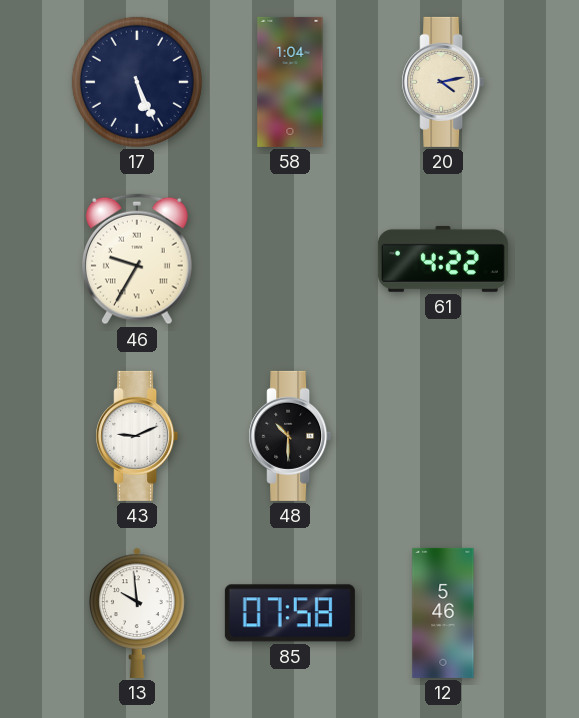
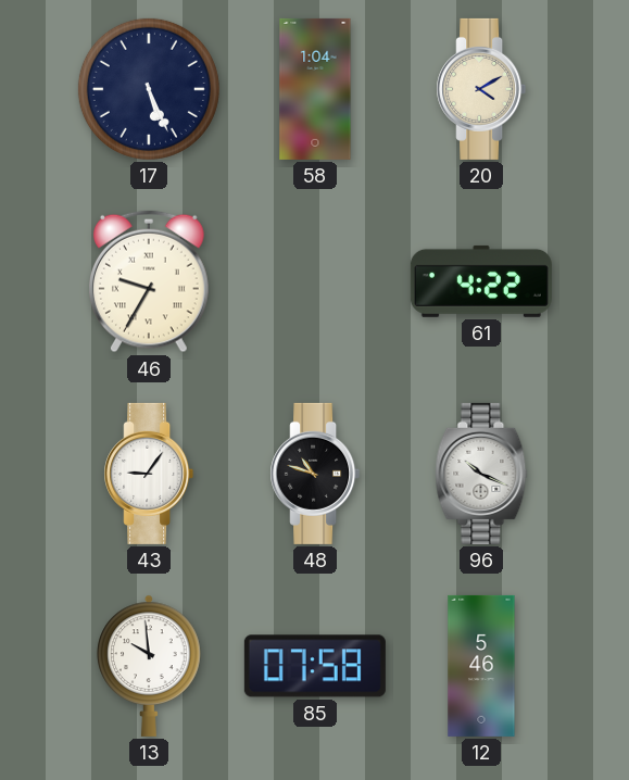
20: 4:13 -> 4:10 (481, 89)
43: 9:11 -> 9:06 (149, 474)
48: 10:30 -> 10:48 (315, 474)
96: none -> 10:19 (481, 474)
